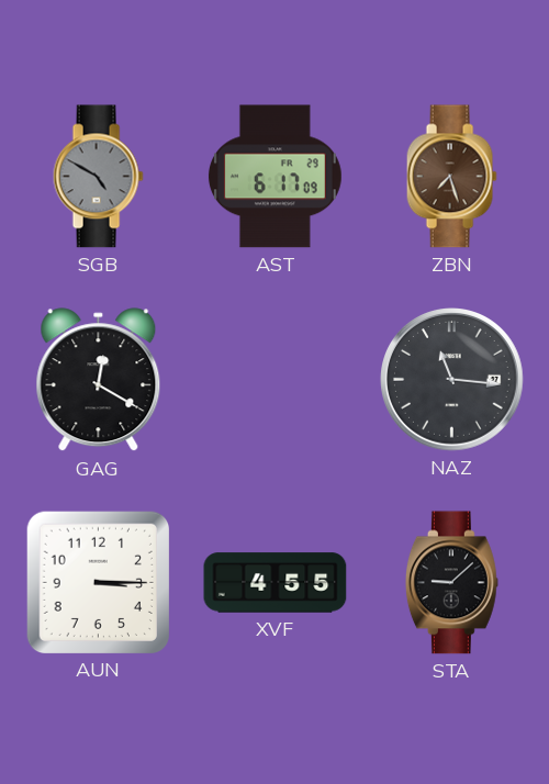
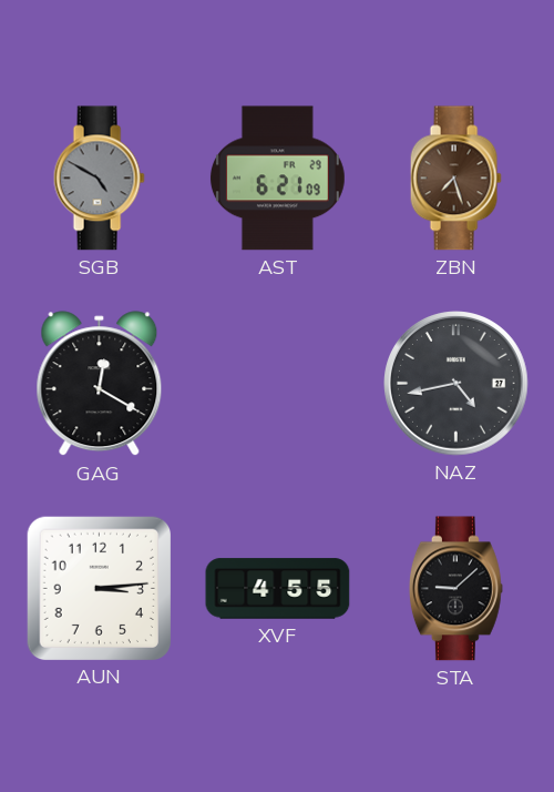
AST: 6:17 -> 6:21 (277, 179)
NAZ: 11:16 -> 4:43 (456, 384)
AUN: 3:15 -> 3:14 (99, 588)
